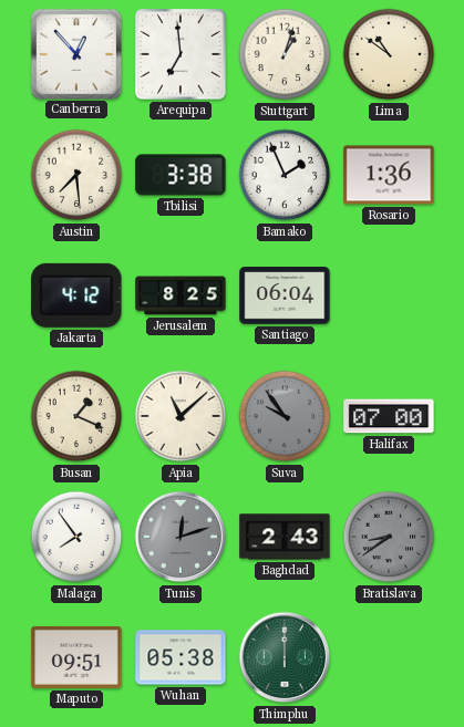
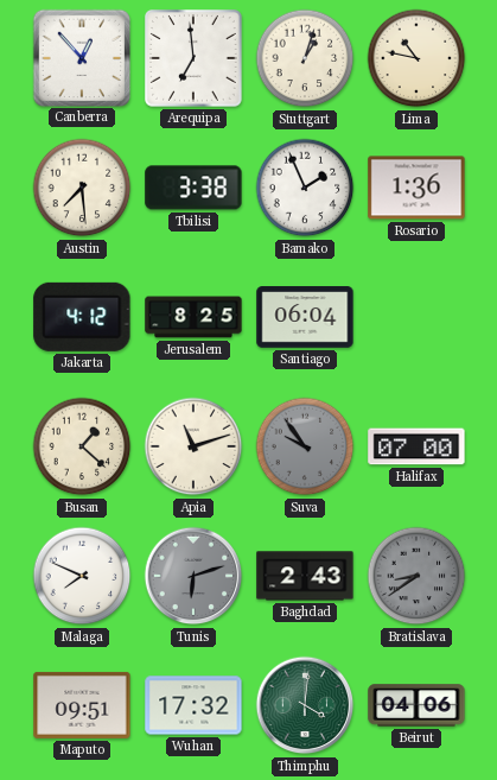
Lima: 10:51 -> 10:47 (416, 58)
Busan: 1:19 -> 1:22 (82, 446)
Apia: 11:08 -> 11:12 (193, 446)
Malaga: 7:54 -> 7:49 (82, 576)
Tunis: 12:12 -> 6:12 (193, 576)
Wuhan: 05:38 -> 17:32 (193, 705)
Thimphu: 12:00 -> 4:01 (305, 705)
Beirut: none -> 04:06 (416, 705)
